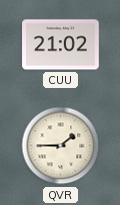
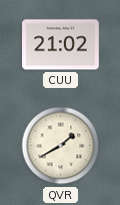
QVR: 1:45 -> 1:40 (61, 146)
